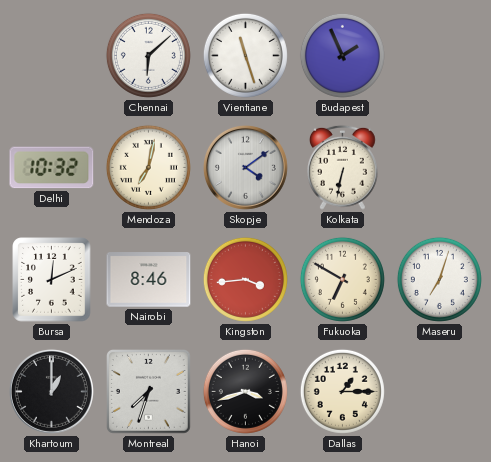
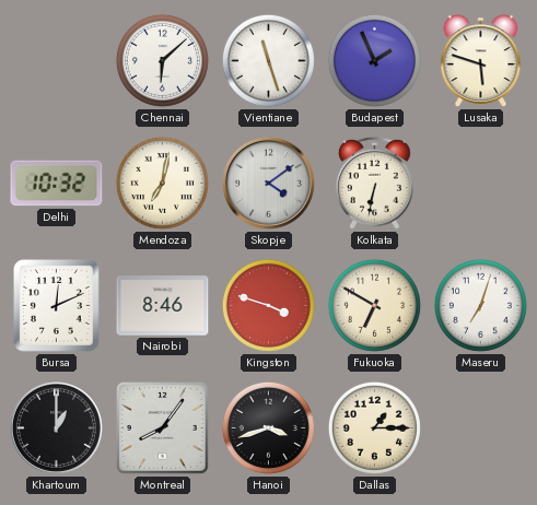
Lusaka: none -> 5:48 (481, 61)
Kingston: 3:44 -> 3:48 (268, 305)
Montreal: 7:33 -> 8:06 (163, 428)
